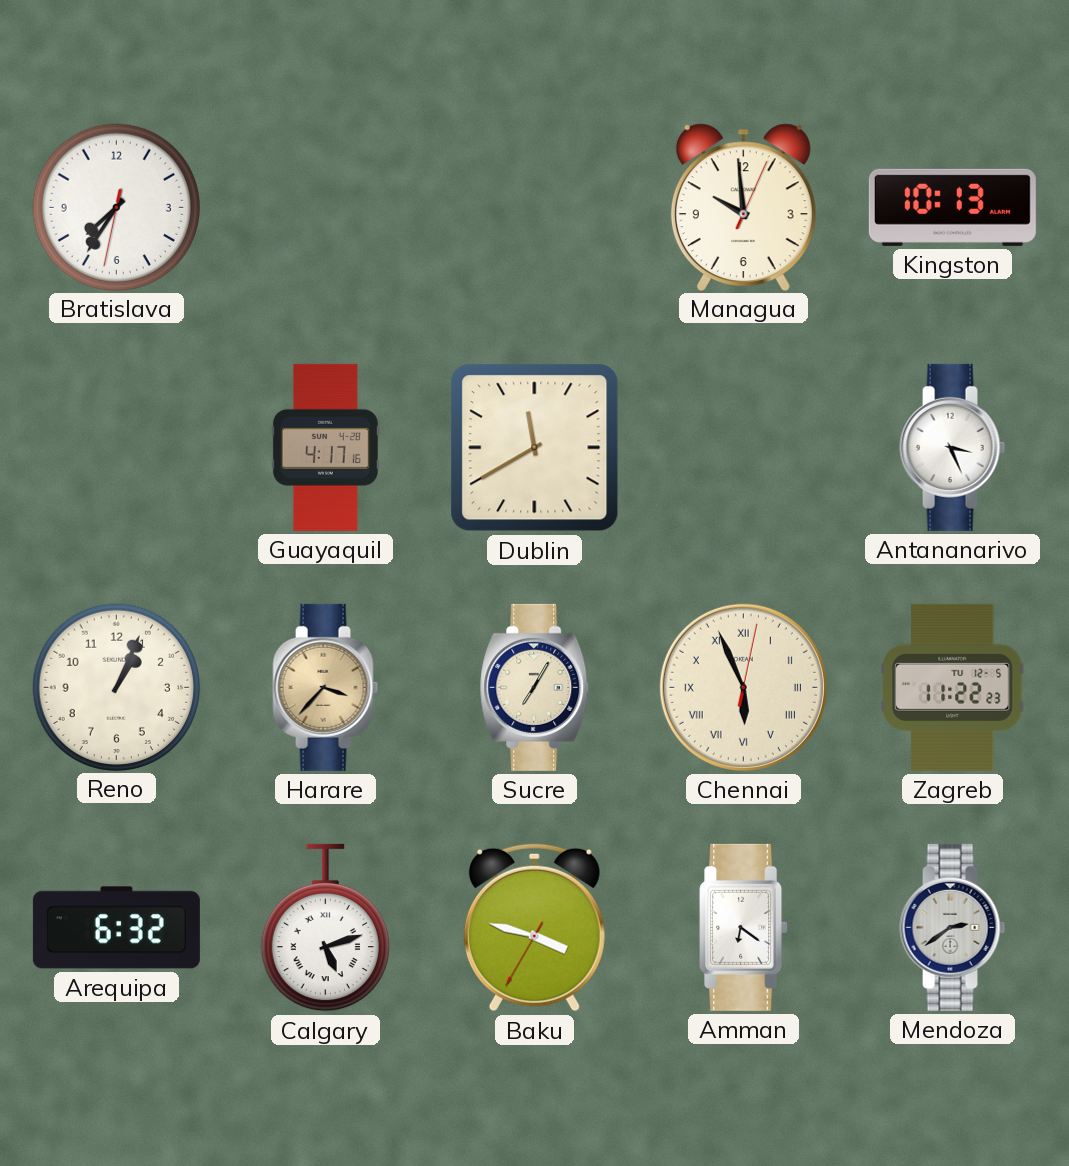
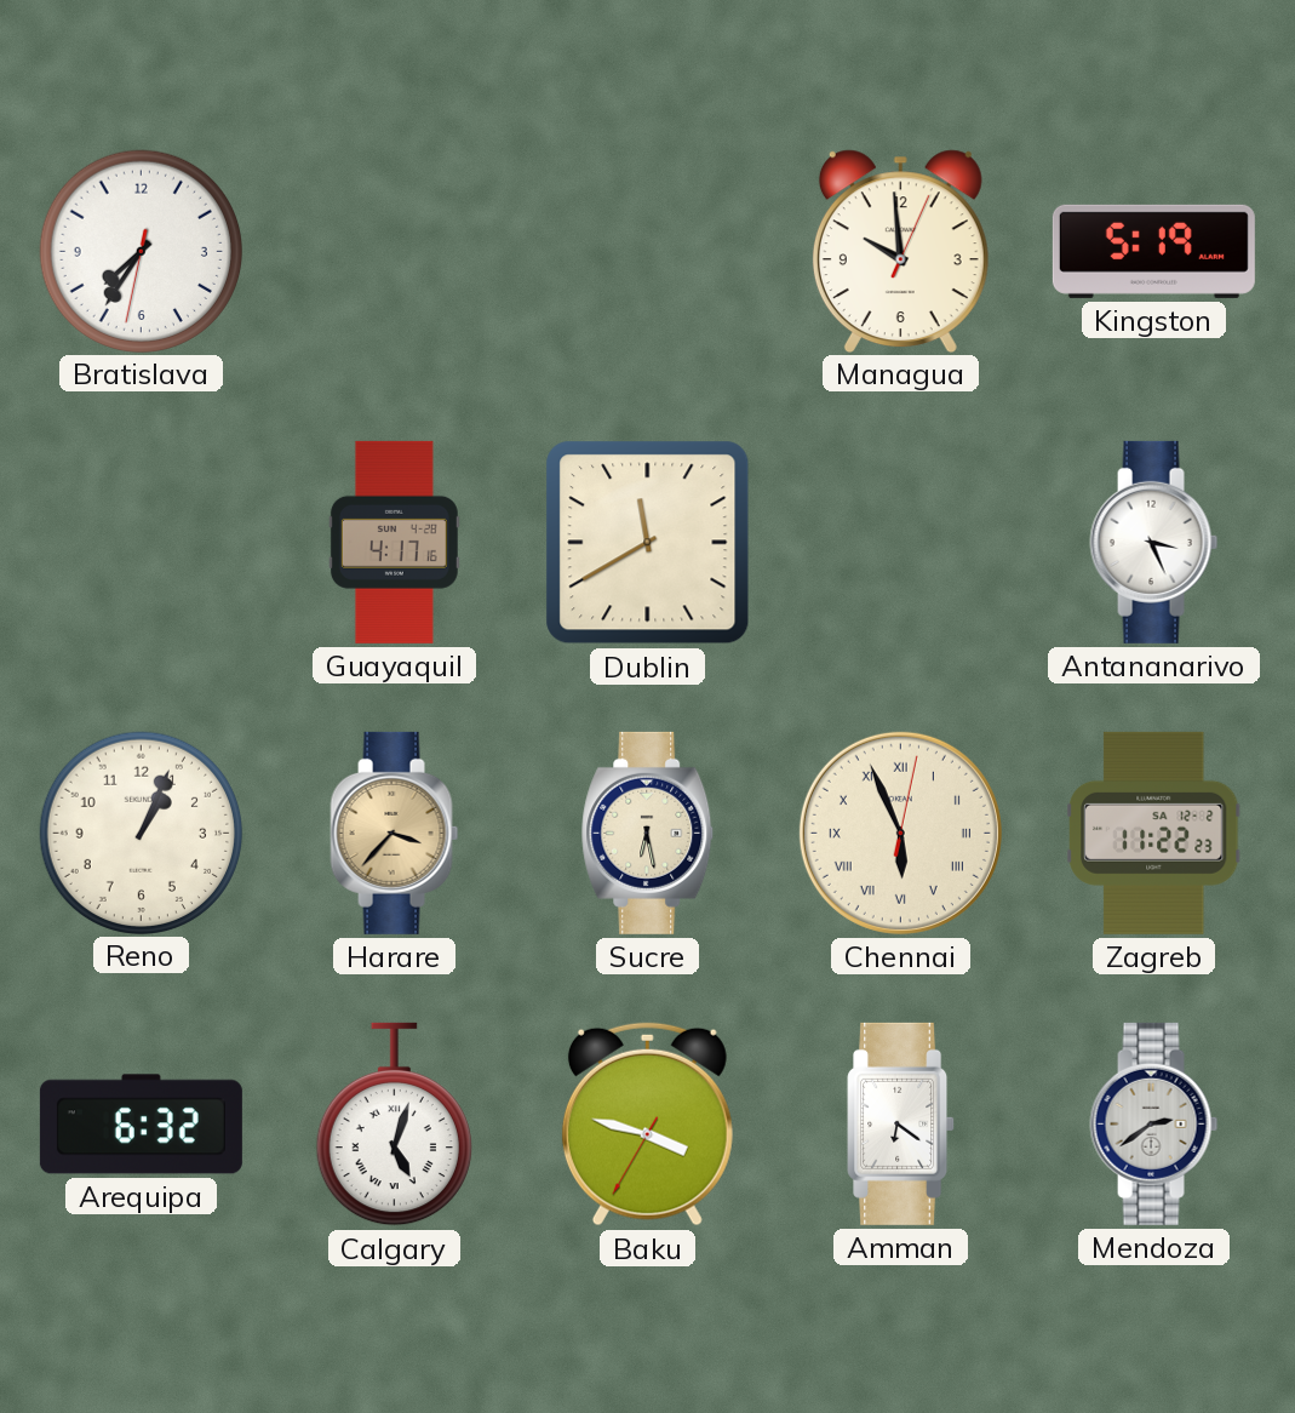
Kingston: 10:13 -> 5:19 (1153, 251)
Sucre: 7:05 -> 6:28 (648, 833)
Zagreb date: TU 12-5 -> SA 12-2 (1153, 833)
Calgary: 5:12 -> 5:03 (394, 1125)
